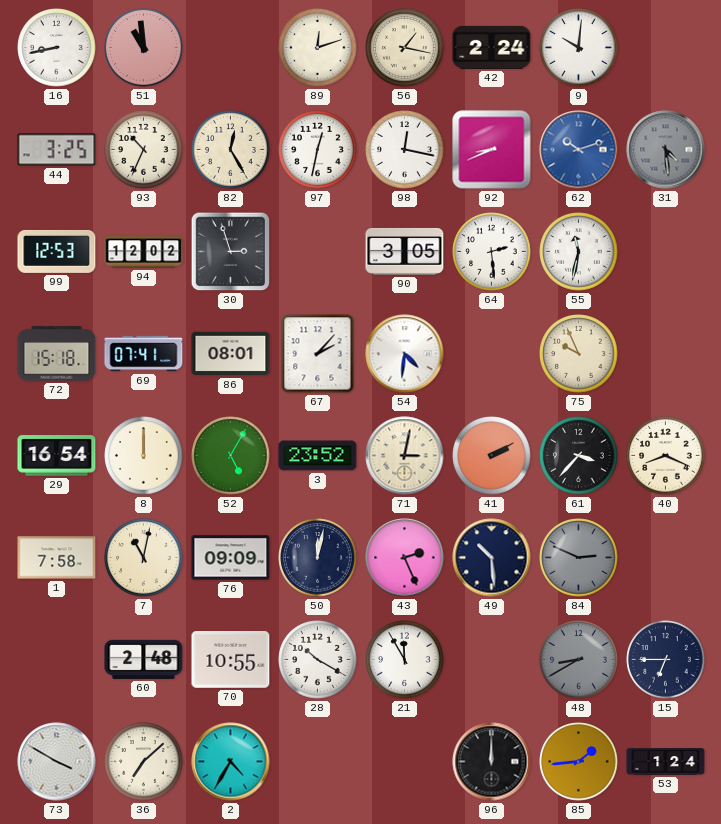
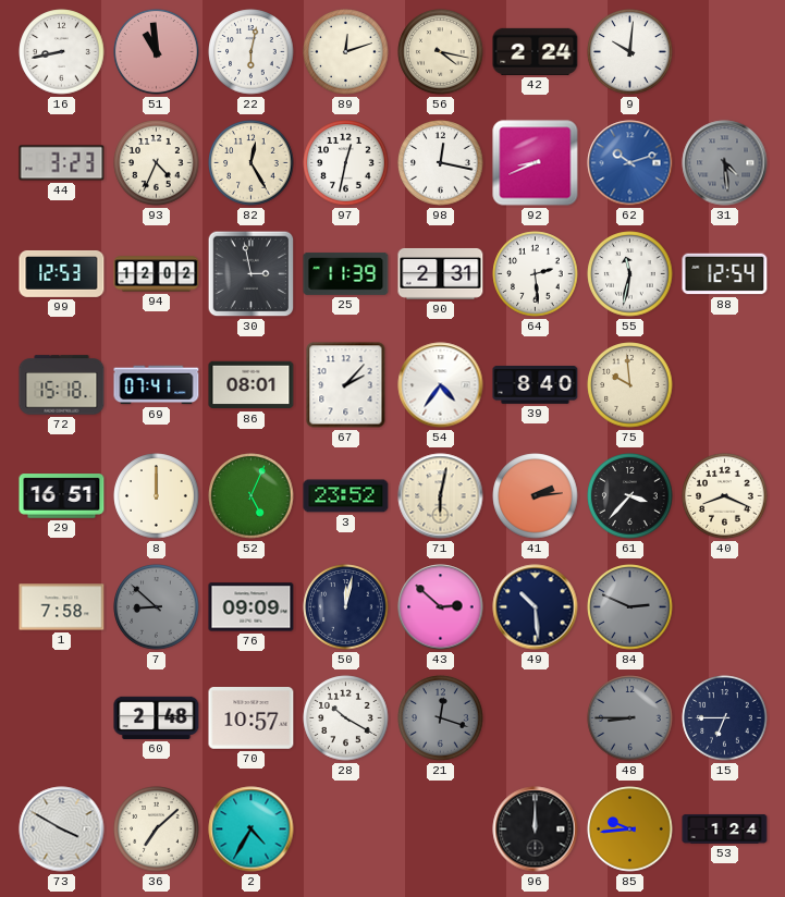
22: none -> 6:02 (252, 52)
56: 1:17 -> 4:17 (441, 52)
44: 3:25 -> 3:23 (62, 163)
93: 10:34 -> 4:34 (157, 163)
30: 2:57 -> 2:58 (252, 274)
25: none -> 11:39 (346, 274)
90: 3:05 -> 2:31 (441, 273)
88: none -> 12:54 (725, 274)
54: 4:31 -> 4:36 (441, 385)
39: none -> 8:40 (536, 385)
75: 9:56 -> 9:59 (630, 385)
29: 16:54 -> 16:51 (62, 496)
52: 5:05 -> 5:04 (252, 496)
71: 3:02 -> 6:02 (441, 496)
41: 2:10 -> 2:14 (536, 496)
7: 11:02 -> 8:52 (157, 607)
7 dial: cream -> grey (157, 607)
43: 2:26 -> 2:52 (441, 607)
70: 10:55 -> 10:57 (252, 718)
21: 11:55 -> 12:18 (441, 718)
21 dial: white -> grey (441, 718)
48: 8:40 -> 8:45 (630, 718)
85: 1:44 -> 9:44 (630, 830)
